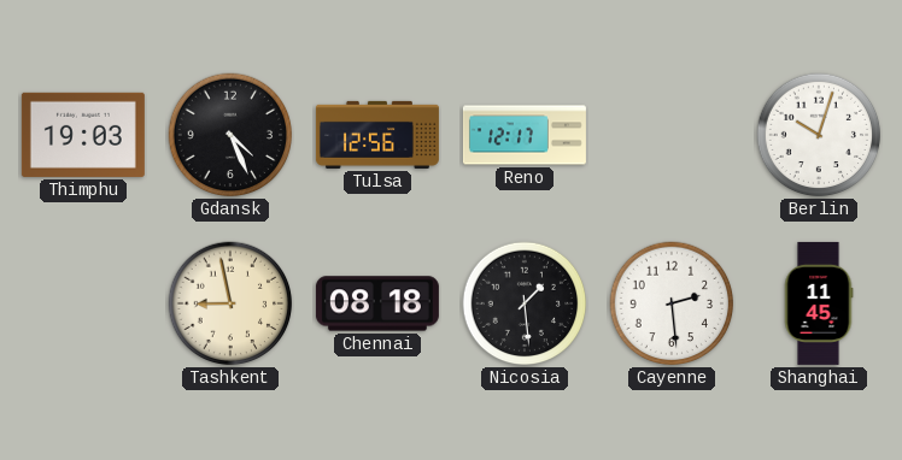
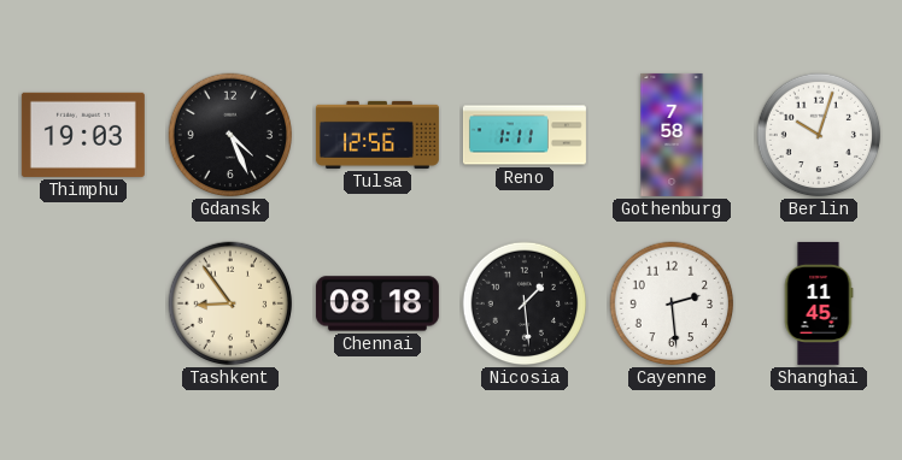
Reno: 12:17 -> 1:11 (525, 135)
Gothenburg: none -> 7:58 (672, 135)
Tashkent: 8:58 -> 8:54 (230, 303)
